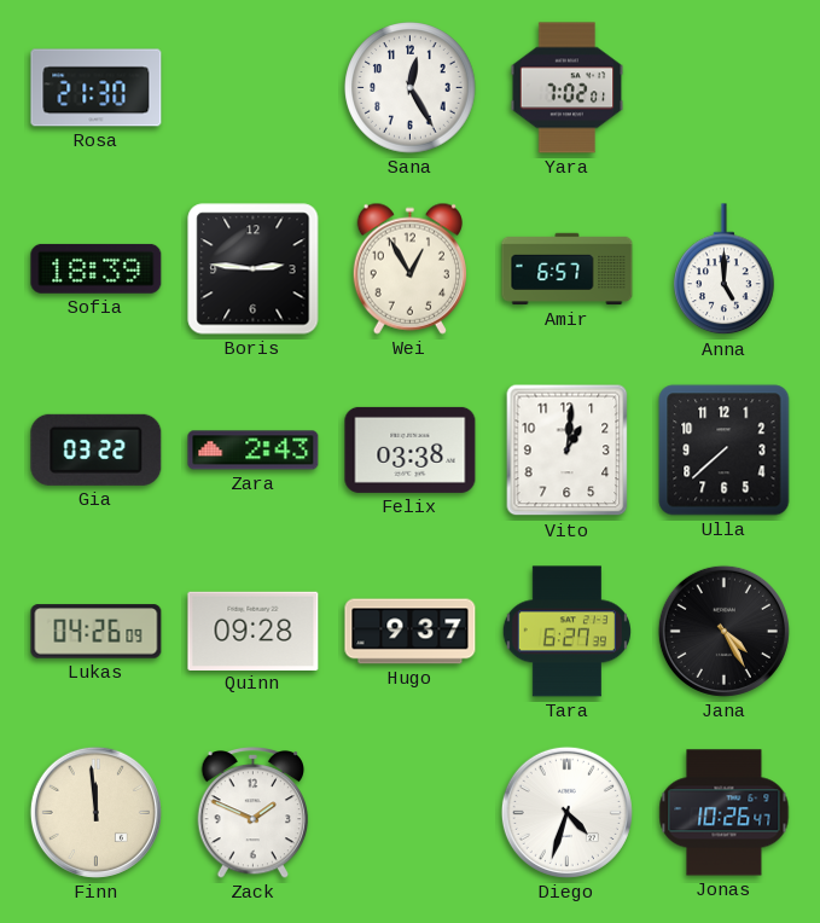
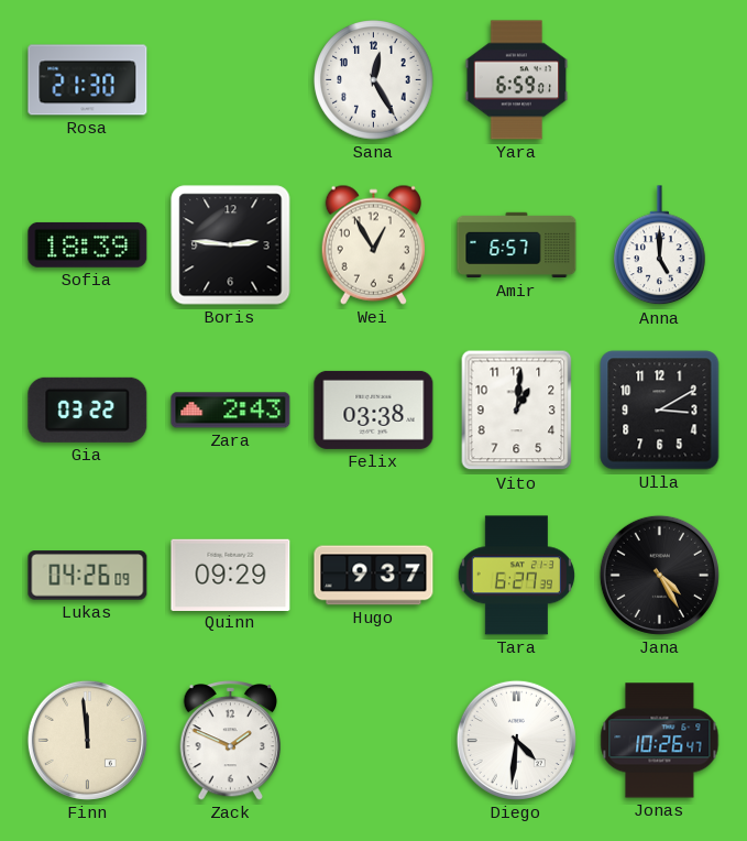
Yara: 7:02 -> 6:59 (517, 80)
Ulla: 7:38 -> 3:10 (660, 411)
Quinn: 09:28 -> 09:29 (231, 575)
Diego: 4:33 -> 4:31 (516, 740)
